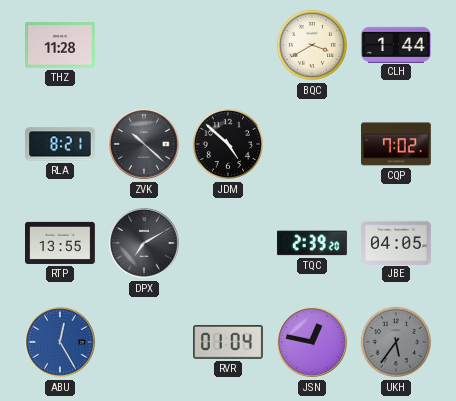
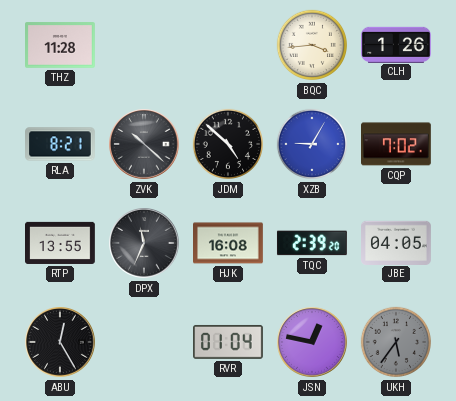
BQC: 3:40 -> 3:44 (312, 45)
CLH: 1:44 -> 1:26 (397, 44)
XZB: none -> 9:05 (312, 144)
DPX: 7:10 -> 11:34 (144, 243)
HJK: none -> 16:08 (229, 243)
ABU dial: blue -> black (60, 342)
